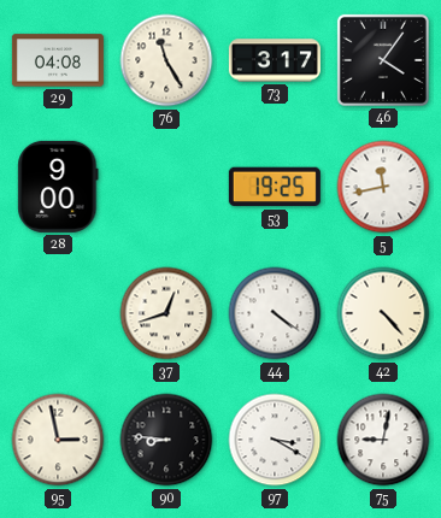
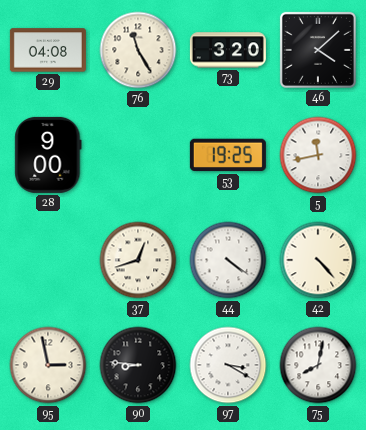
73: 3:17 -> 3:20 (228, 50)
46: 4:06 -> 4:08 (318, 50)
75: 9:02 -> 8:02 (318, 365)
